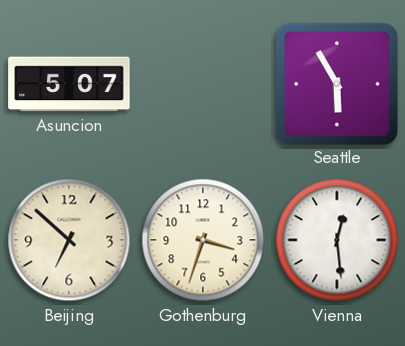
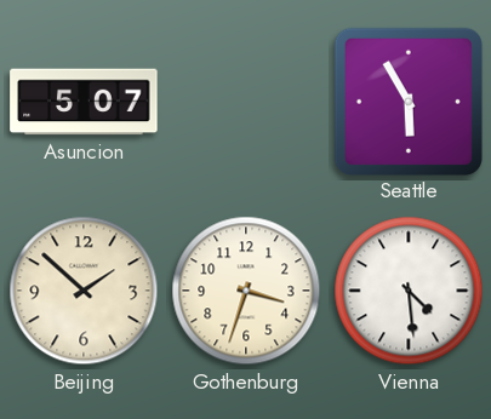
Beijing: 6:52 -> 1:52 (84, 291)
Vienna: 12:29 -> 4:29 (409, 291)
